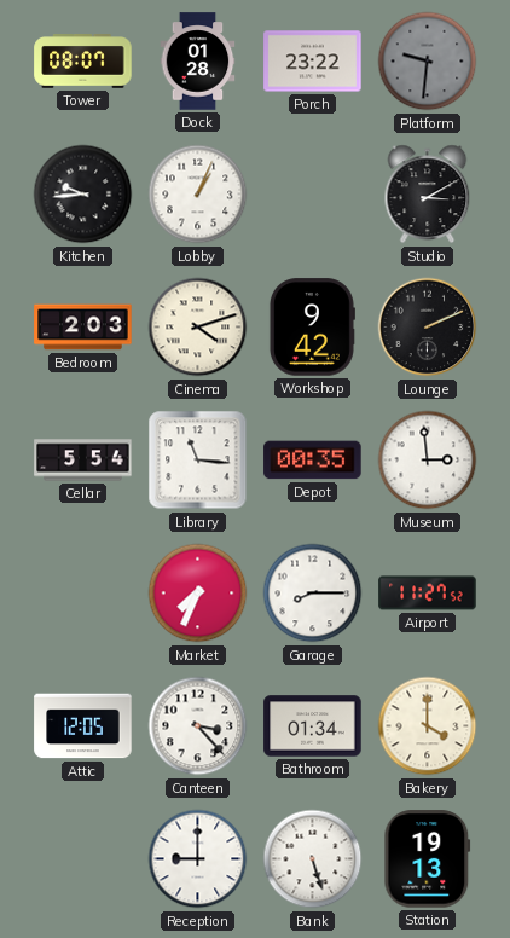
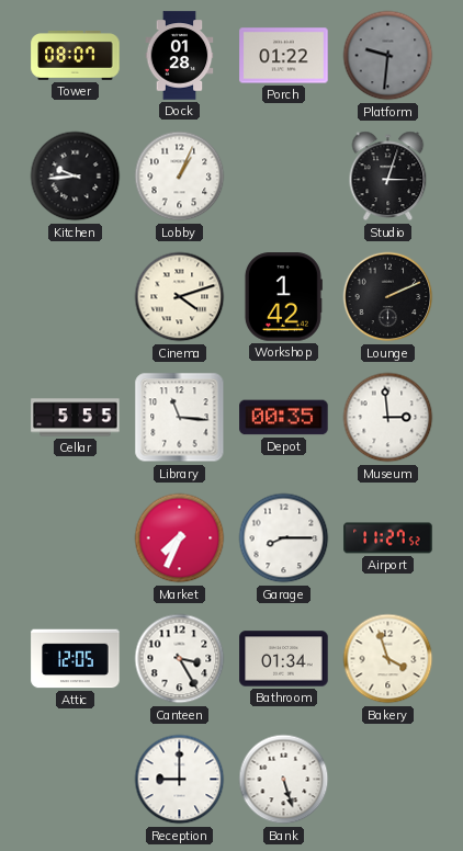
Porch: 23:22 -> 01:22 (284, 56)
Studio: 3:10 -> 3:03 (388, 177)
Bedroom: 2:03 -> none (83, 328)
Workshop: 9:42 -> 1:42 (283, 297)
Cellar: 5:54 -> 5:55 (76, 418)
Canteen: 3:23 -> 3:25 (180, 659)
Bakery: 4:00 -> 3:57 (388, 659)
Station: 19:13 -> none (428, 859)
